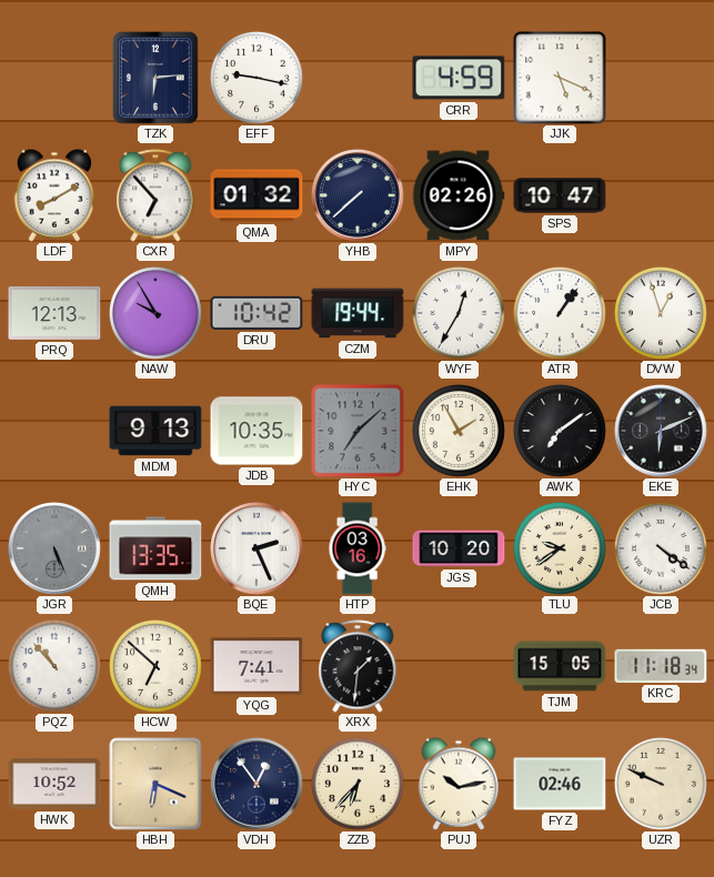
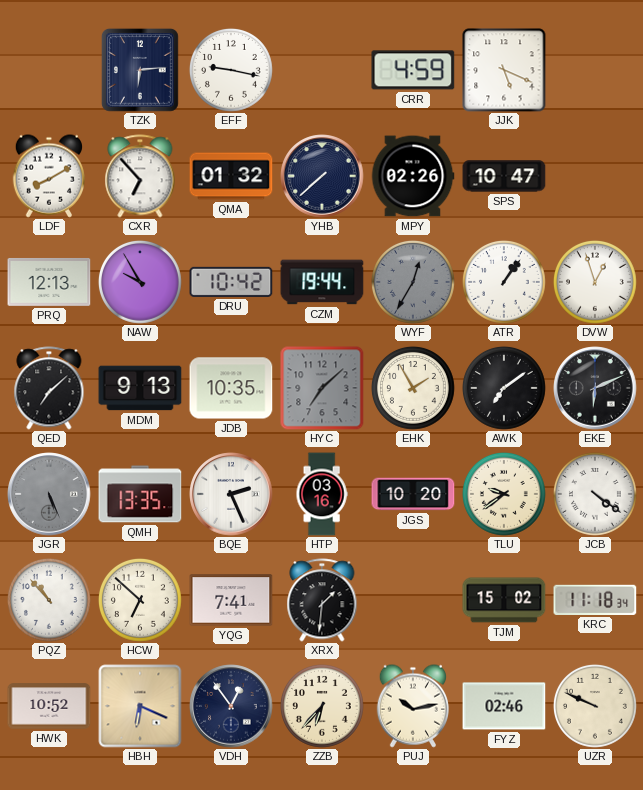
WYF dial: white -> grey (413, 282)
QED: none -> 7:08 (49, 388)
TJM: 15:05 -> 15:02 (504, 600)
